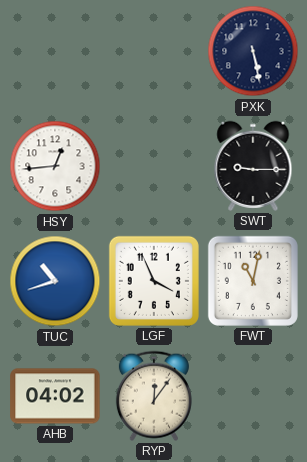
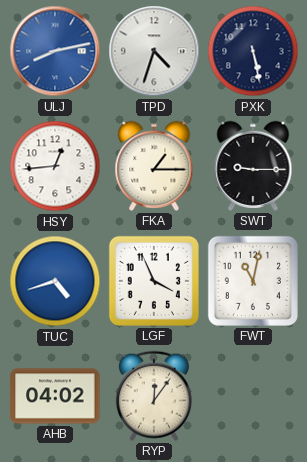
ULJ: none -> 8:13 (55, 51)
TPD: none -> 4:33 (154, 51)
FKA: none -> 1:15 (154, 166)
TUC: 10:42 -> 4:42 (55, 281)
